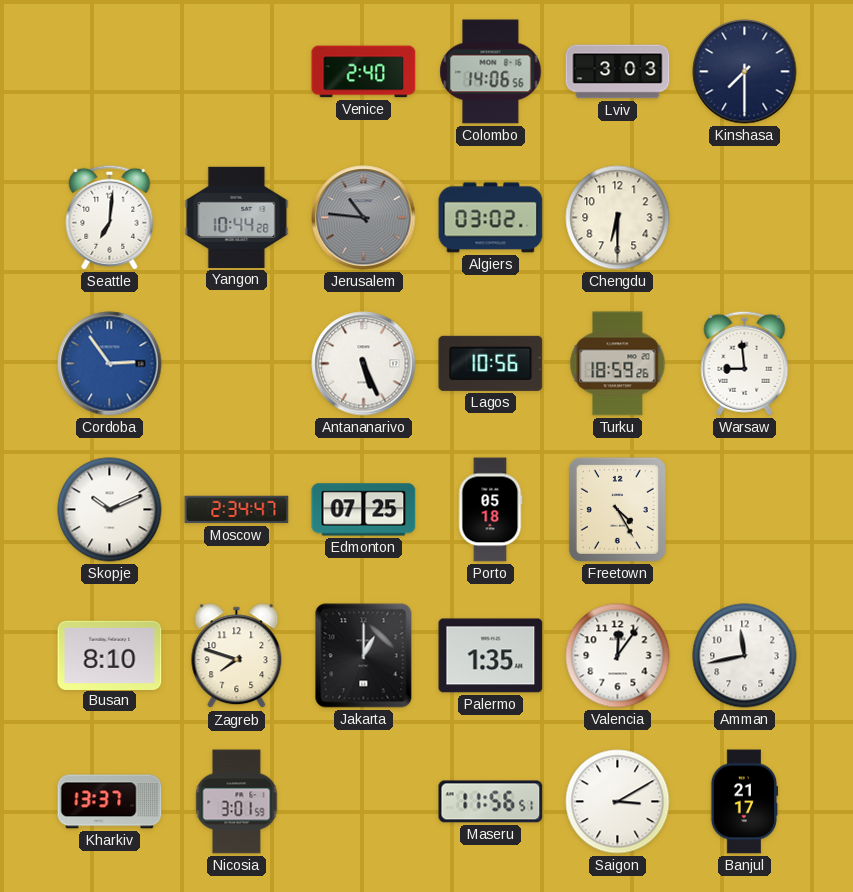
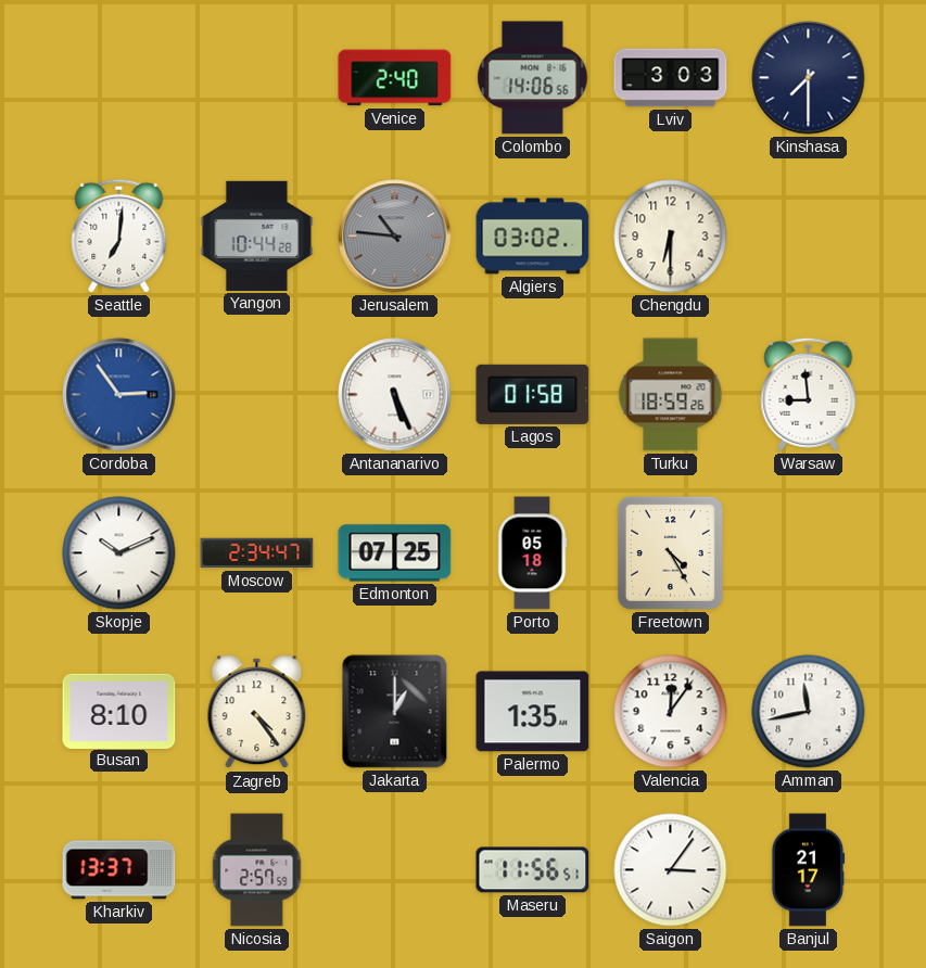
Lagos: 10:56 -> 01:58 (533, 394)
Zagreb: 7:48 -> 4:24 (257, 712)
Nicosia: 3:01 -> 2:57 (257, 870)
Saigon: 3:10 -> 3:06 (671, 870)
